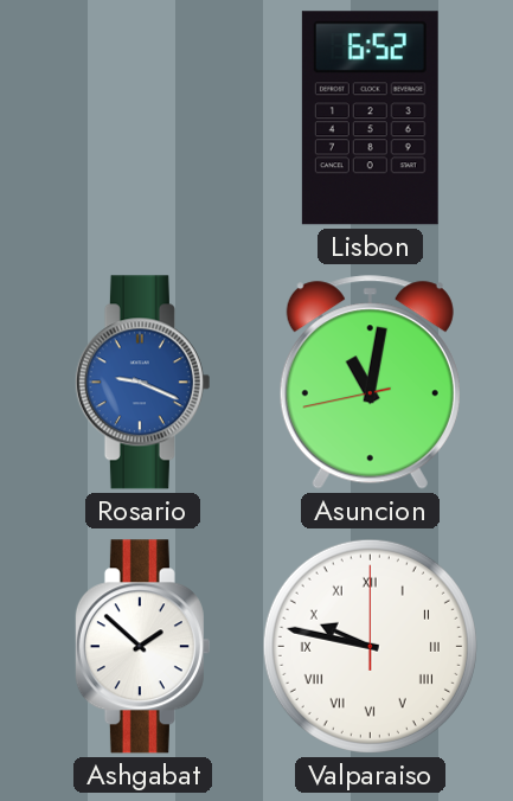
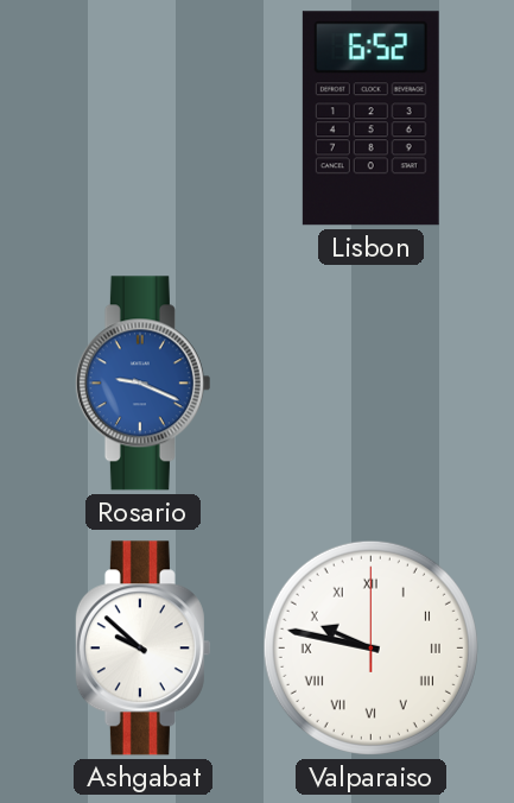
Asuncion: 11:01 -> none (370, 383)
Ashgabat: 1:52 -> 9:52 (142, 649)
